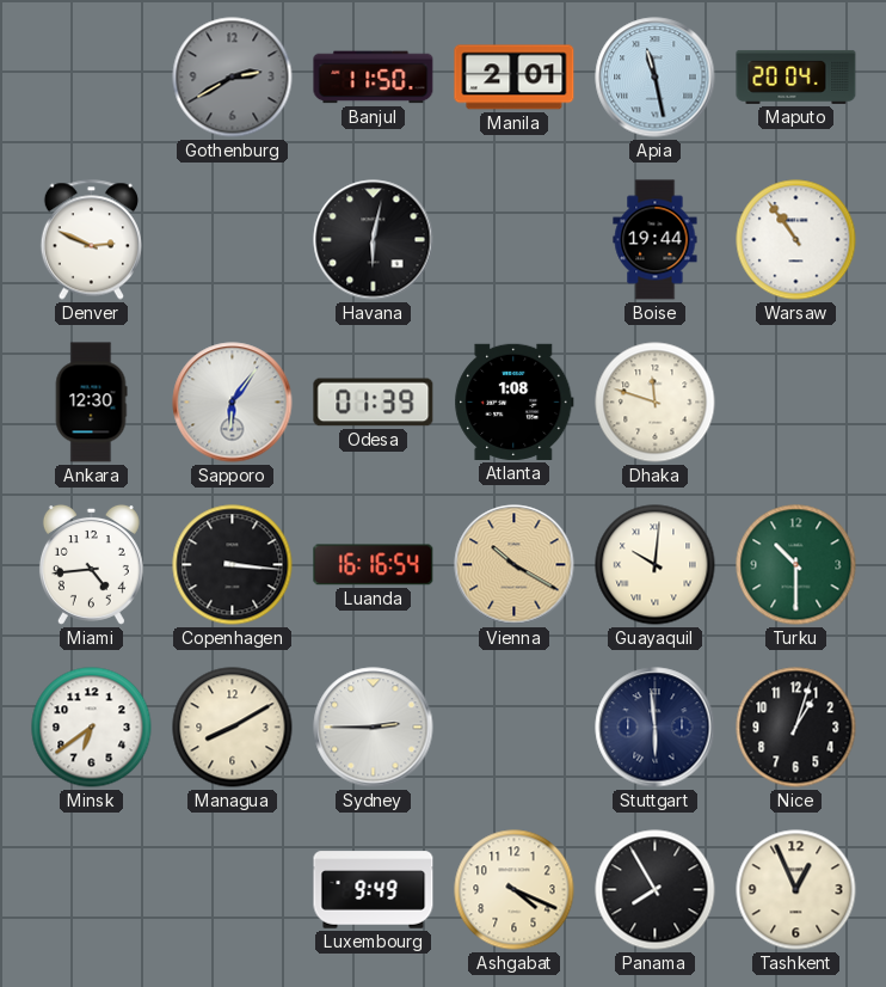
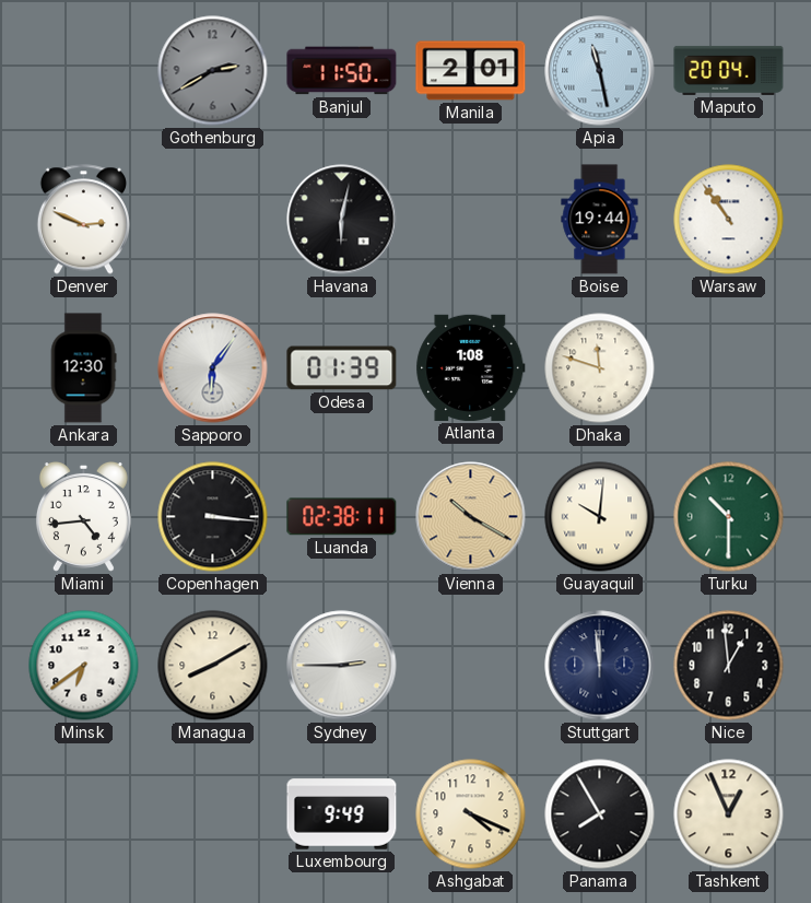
Luanda: 16:16 -> 02:38 (342, 517)
Stuttgart: 5:59 -> 11:59 (600, 666)
Nice: 1:03 -> 12:59 (729, 666)
